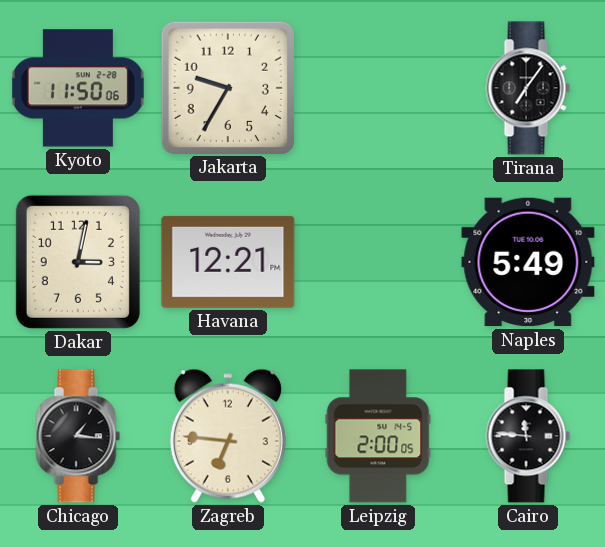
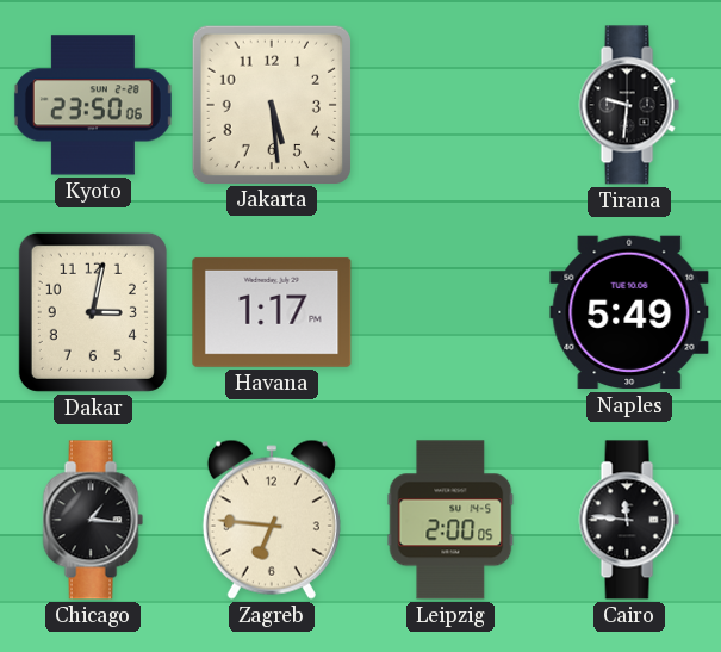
Kyoto: 11:50 -> 23:50 (93, 105)
Jakarta: 9:35 -> 5:29 (271, 104)
Tirana: 7:06 -> 9:31 (629, 105)
Havana: 12:21 -> 1:17 (272, 312)
